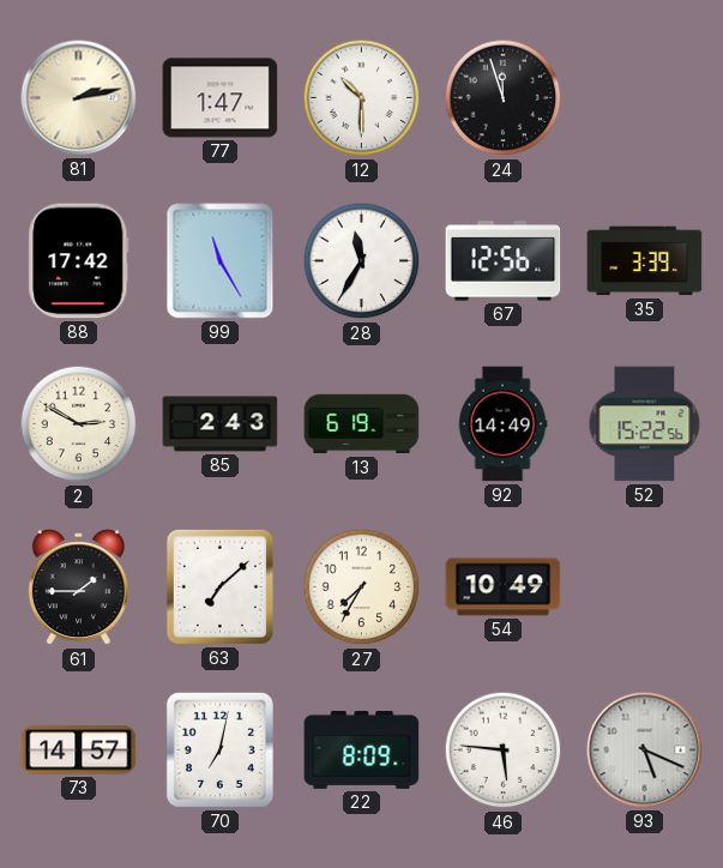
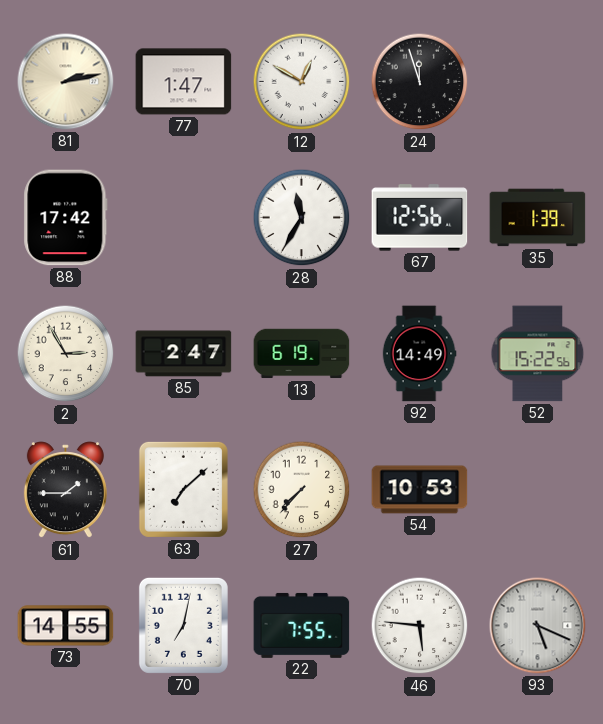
12: 10:30 -> 12:50 (302, 82)
99: 11:25 -> none (221, 261)
35: 3:39 -> 1:39 (538, 218)
2: 2:50 -> 2:55 (66, 354)
85: 2:43 -> 2:47 (184, 354)
27: 7:35 -> 7:37 (302, 490)
54: 10:49 -> 10:53 (420, 490)
73: 14:57 -> 14:55 (66, 626)
22: 8:09 -> 7:55 (302, 625)
